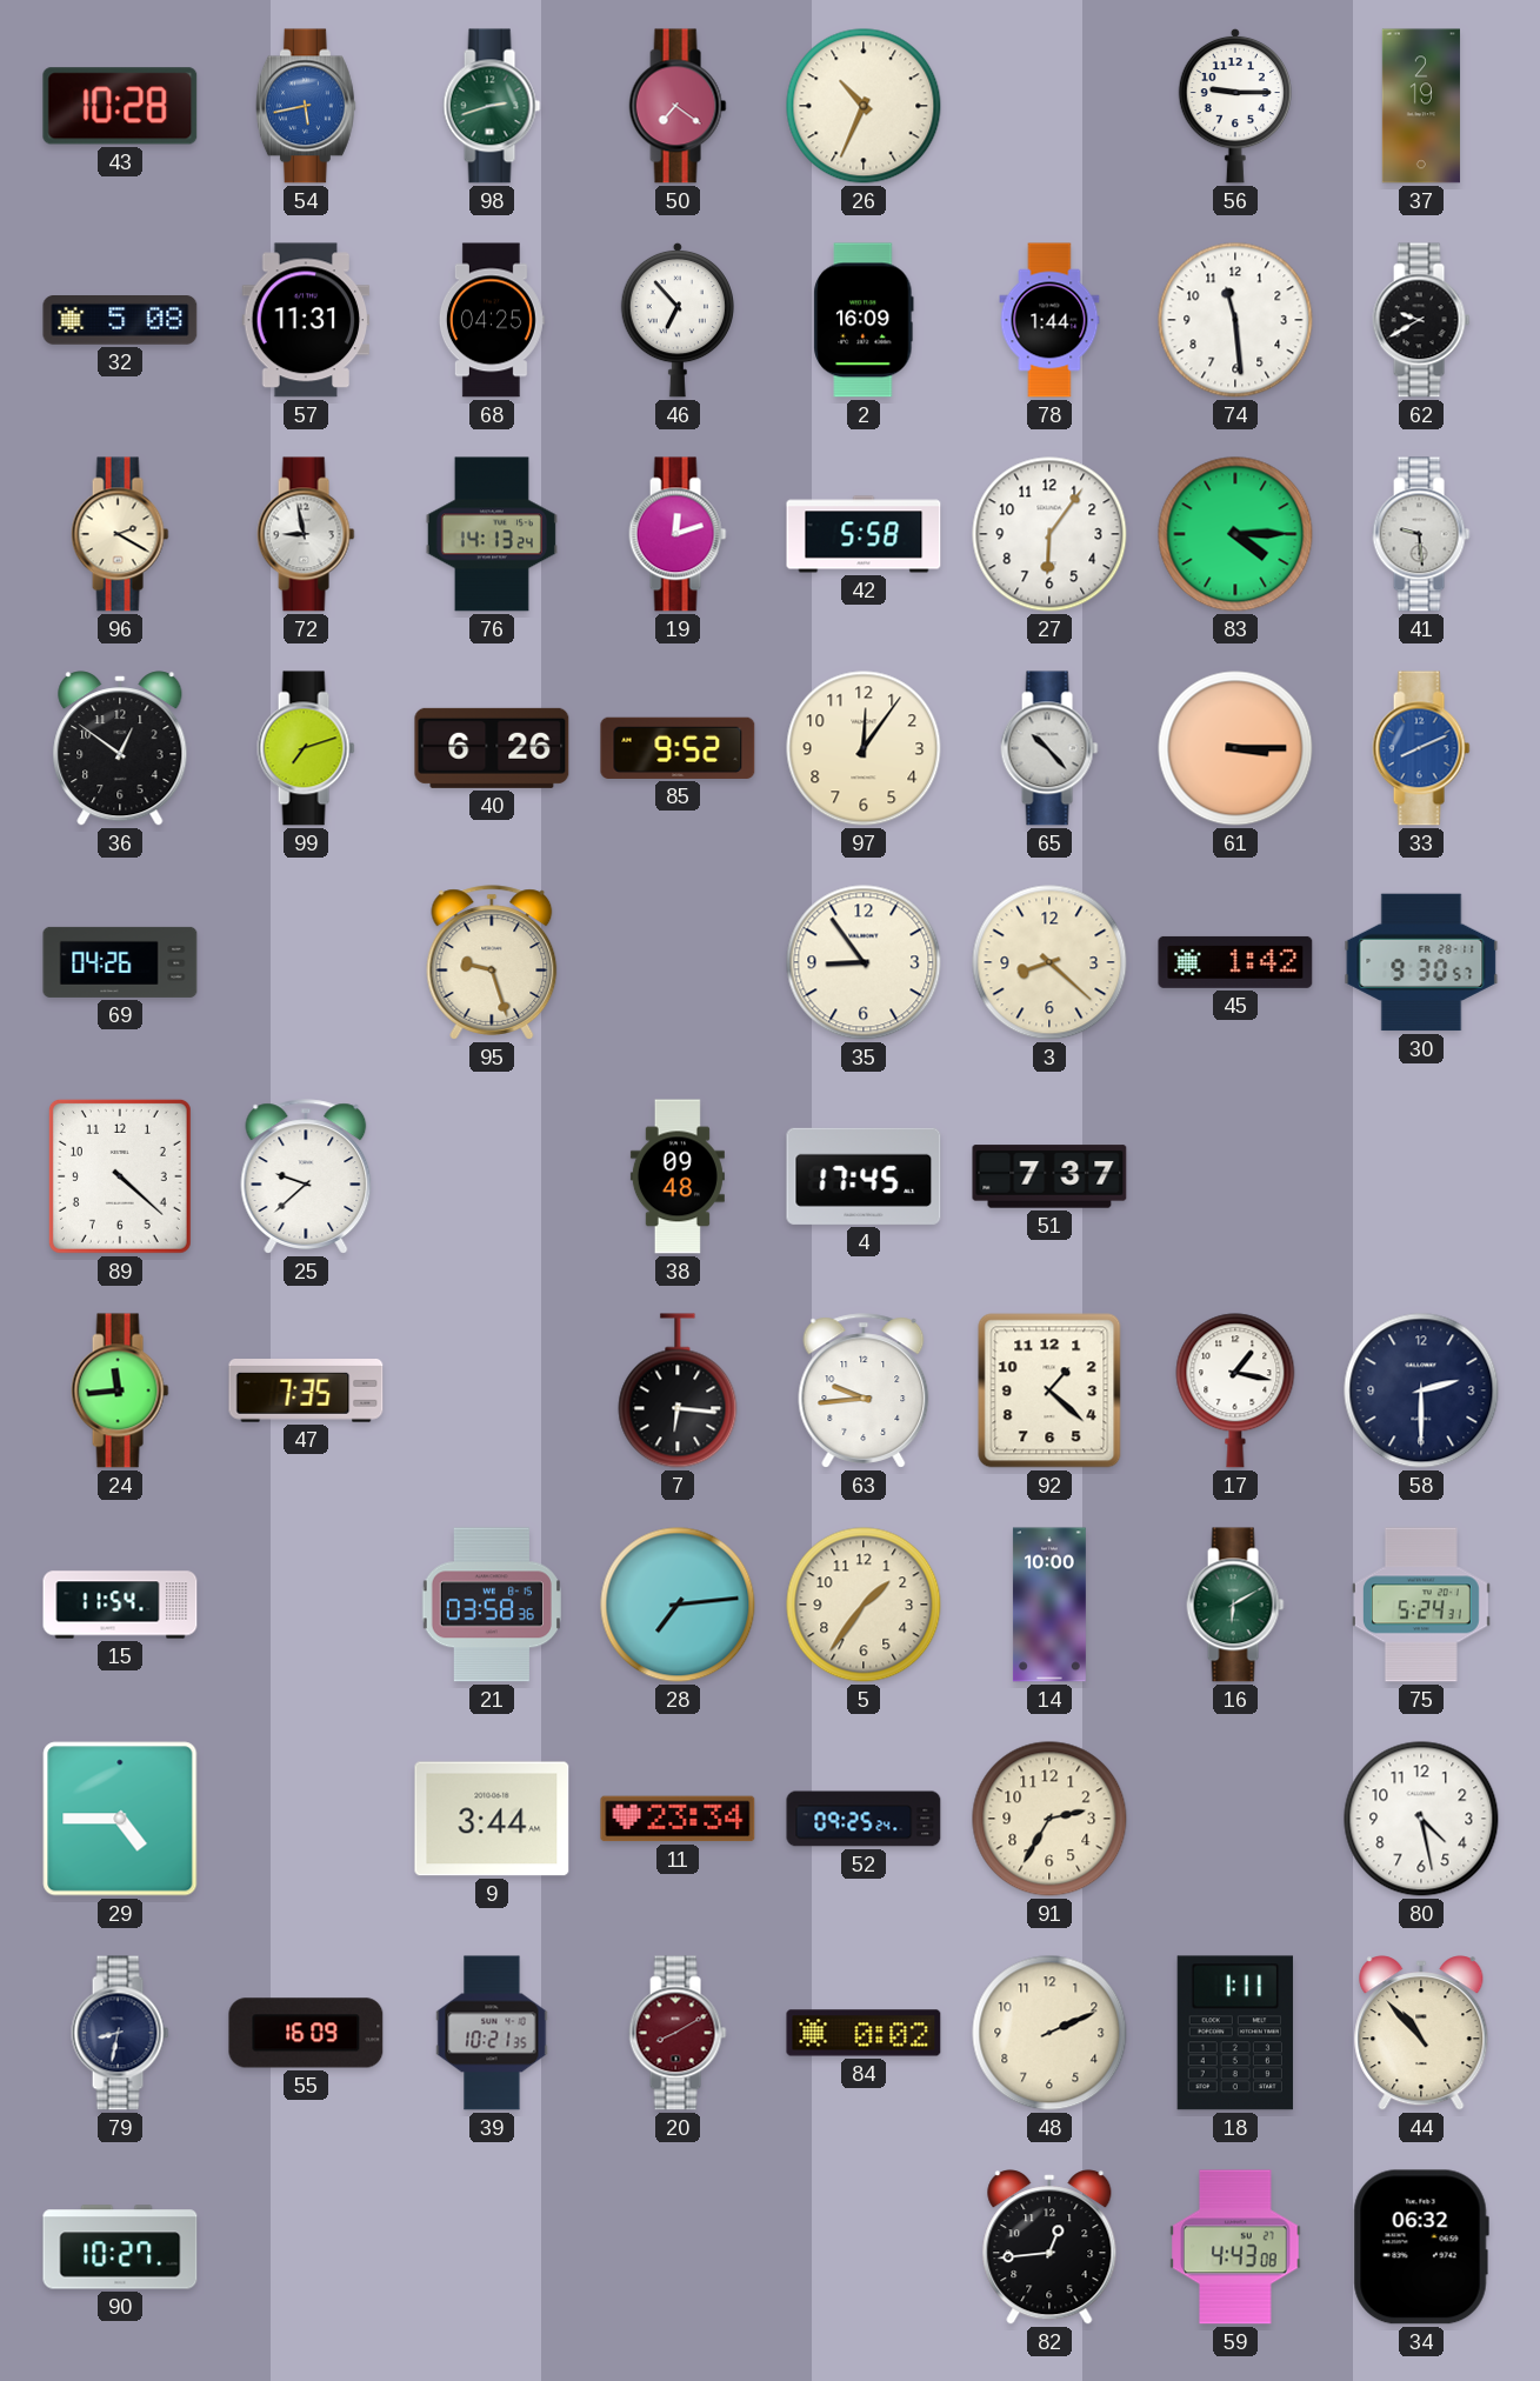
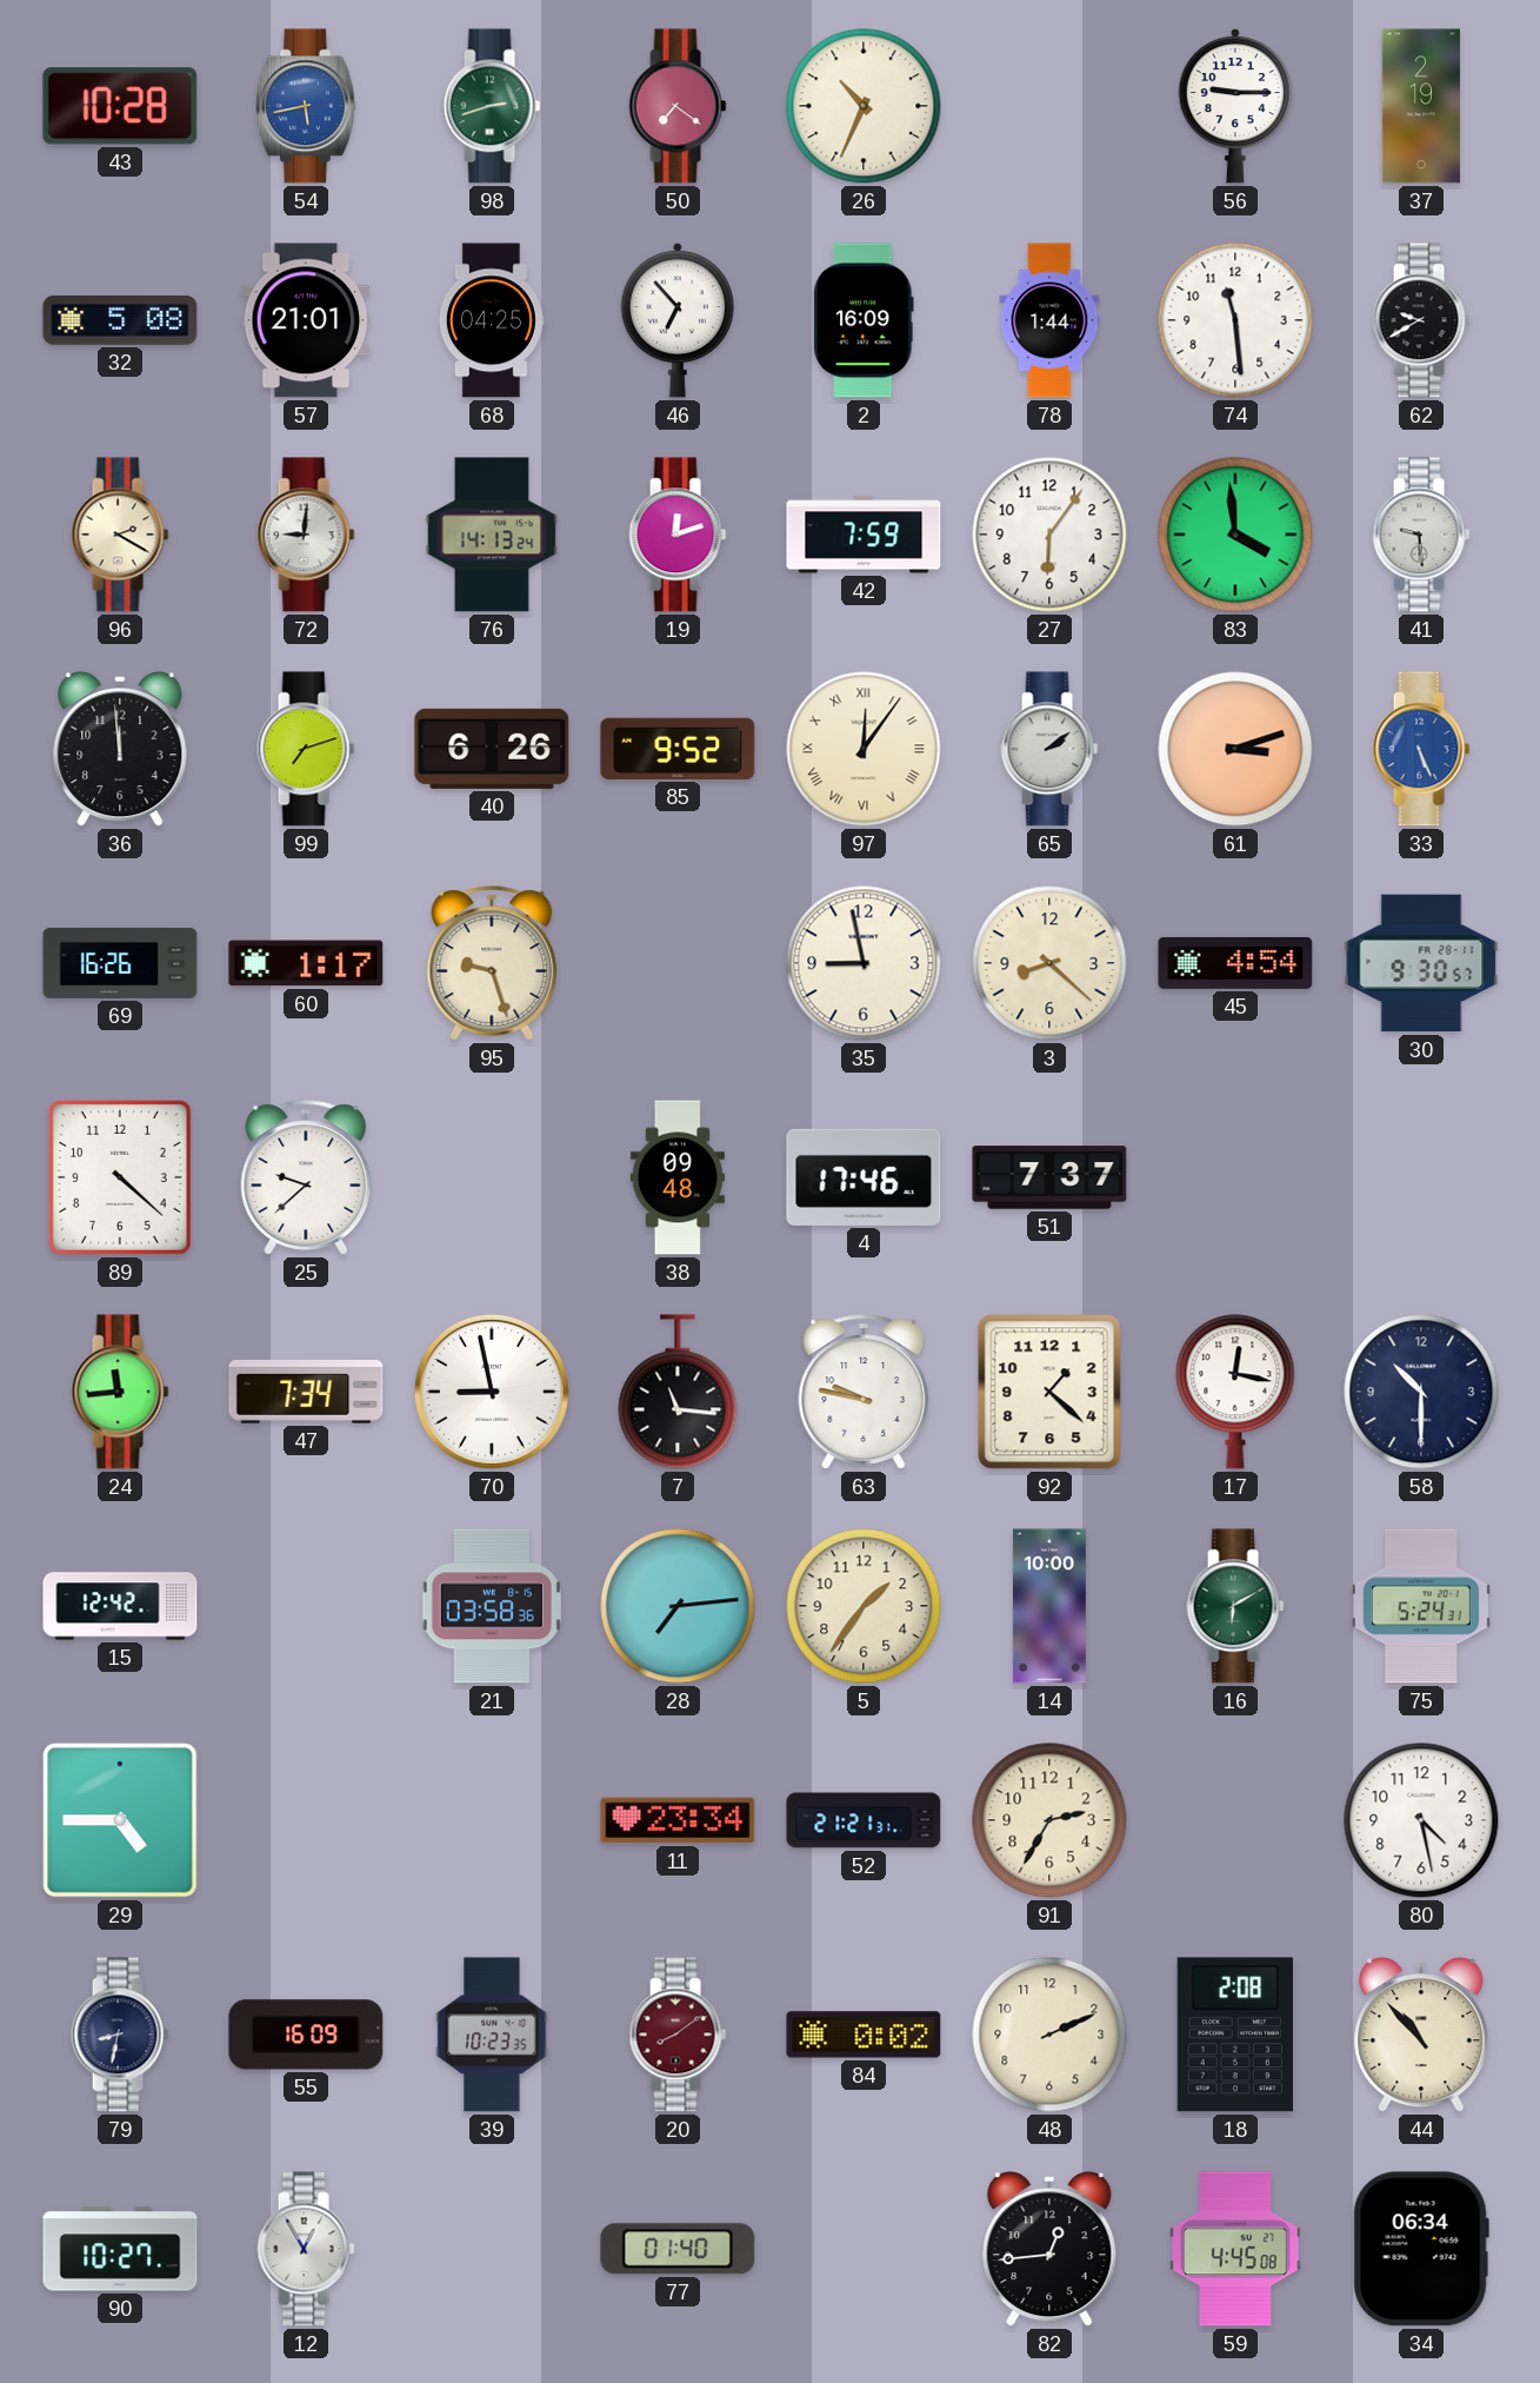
57: 11:31 -> 21:01 (306, 320)
72: 8:58 -> 9:01 (306, 535)
42: 5:58 -> 7:59 (864, 535)
83: 4:15 -> 3:59 (1235, 535)
36: 12:51 -> 11:59 (120, 749)
97 numerals: Arabic -> Roman (864, 749)
65: 10:23 -> 2:09 (1049, 749)
61: 3:15 -> 3:12 (1235, 749)
33: 8:11 -> 5:26 (1421, 749)
69: 04:26 -> 16:26 (120, 963)
60: none -> 1:17 (306, 963)
35: 8:54 -> 8:58 (864, 963)
45: 1:42 -> 4:54 (1235, 963)
4: 17:45 -> 17:46 (864, 1177)
47: 7:35 -> 7:34 (306, 1393)
70: none -> 8:58 (492, 1392)
7: 6:16 -> 11:16 (678, 1392)
63: 9:44 -> 9:47 (864, 1392)
17: 1:17 -> 12:17 (1235, 1392)
58: 2:30 -> 10:30 (1421, 1392)
15: 11:54 -> 12:42 (120, 1606)
9: 3:44 -> none (492, 1819)
52: 09:25 -> 21:21 (864, 1820)
39: 10:21 -> 10:23 (492, 2034)
20: 8:10 -> 8:09 (678, 2034)
18: 1:11 -> 2:08 (1235, 2034)
12: none -> 12:55 (306, 2249)
77: none -> 01:40 (678, 2249)
59: 4:43 -> 4:45 (1235, 2249)
34: 06:32 -> 06:34 (1421, 2249)
